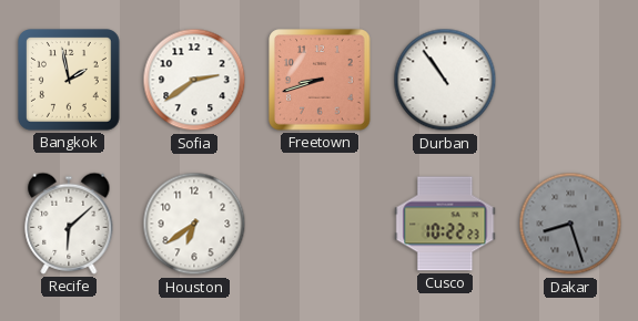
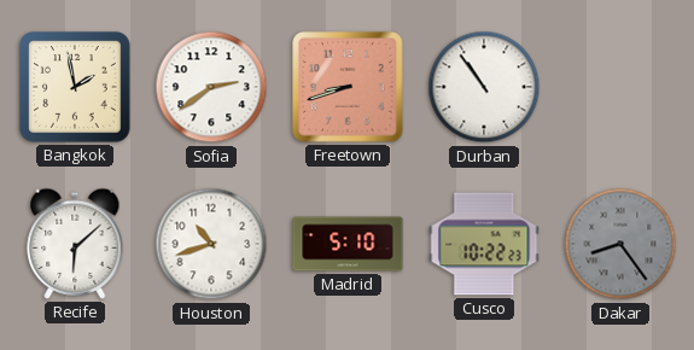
Houston: 6:39 -> 10:42 (211, 244)
Madrid: none -> 5:10 (348, 244)
Dakar: 8:27 -> 8:24 (620, 244)
